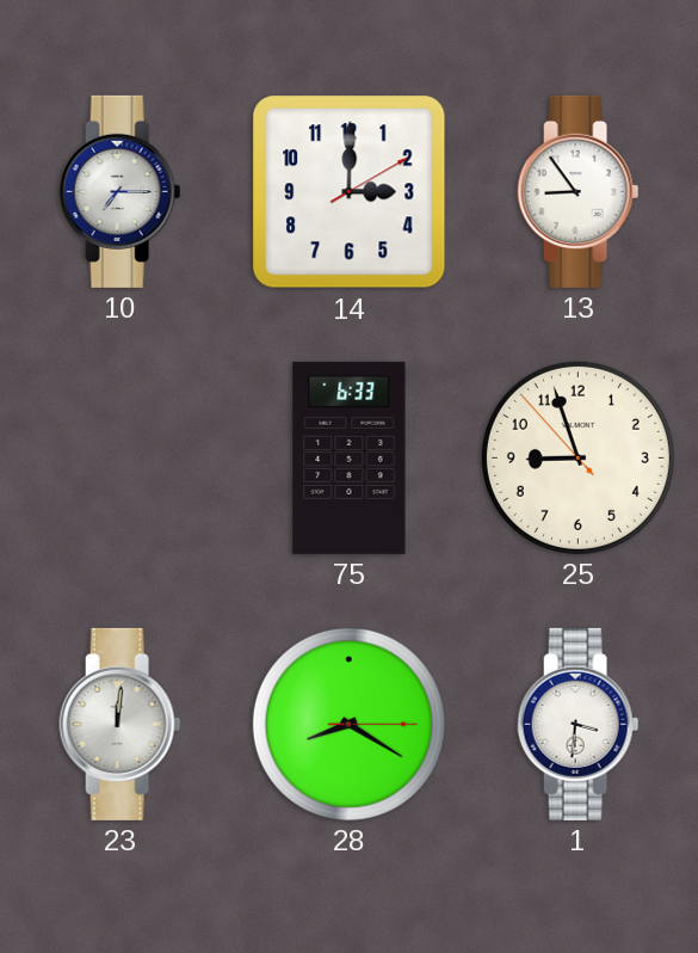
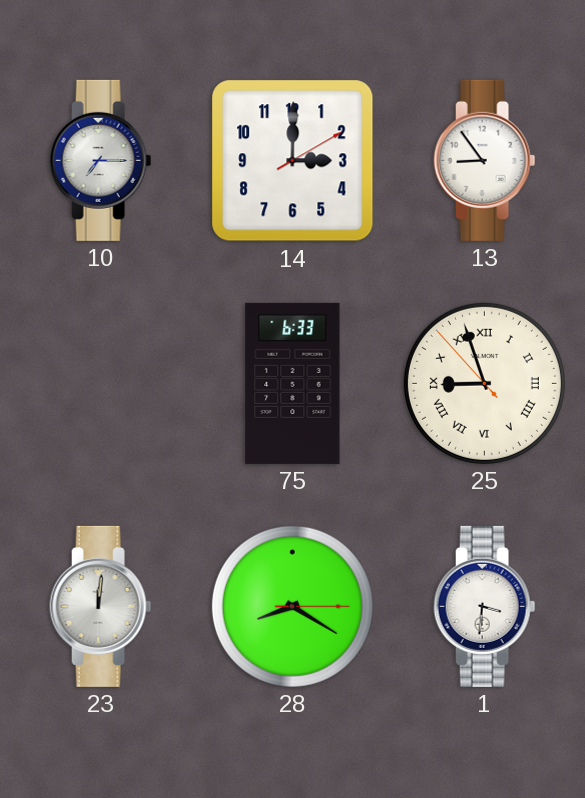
25 numerals: Arabic -> Roman (484, 383)
